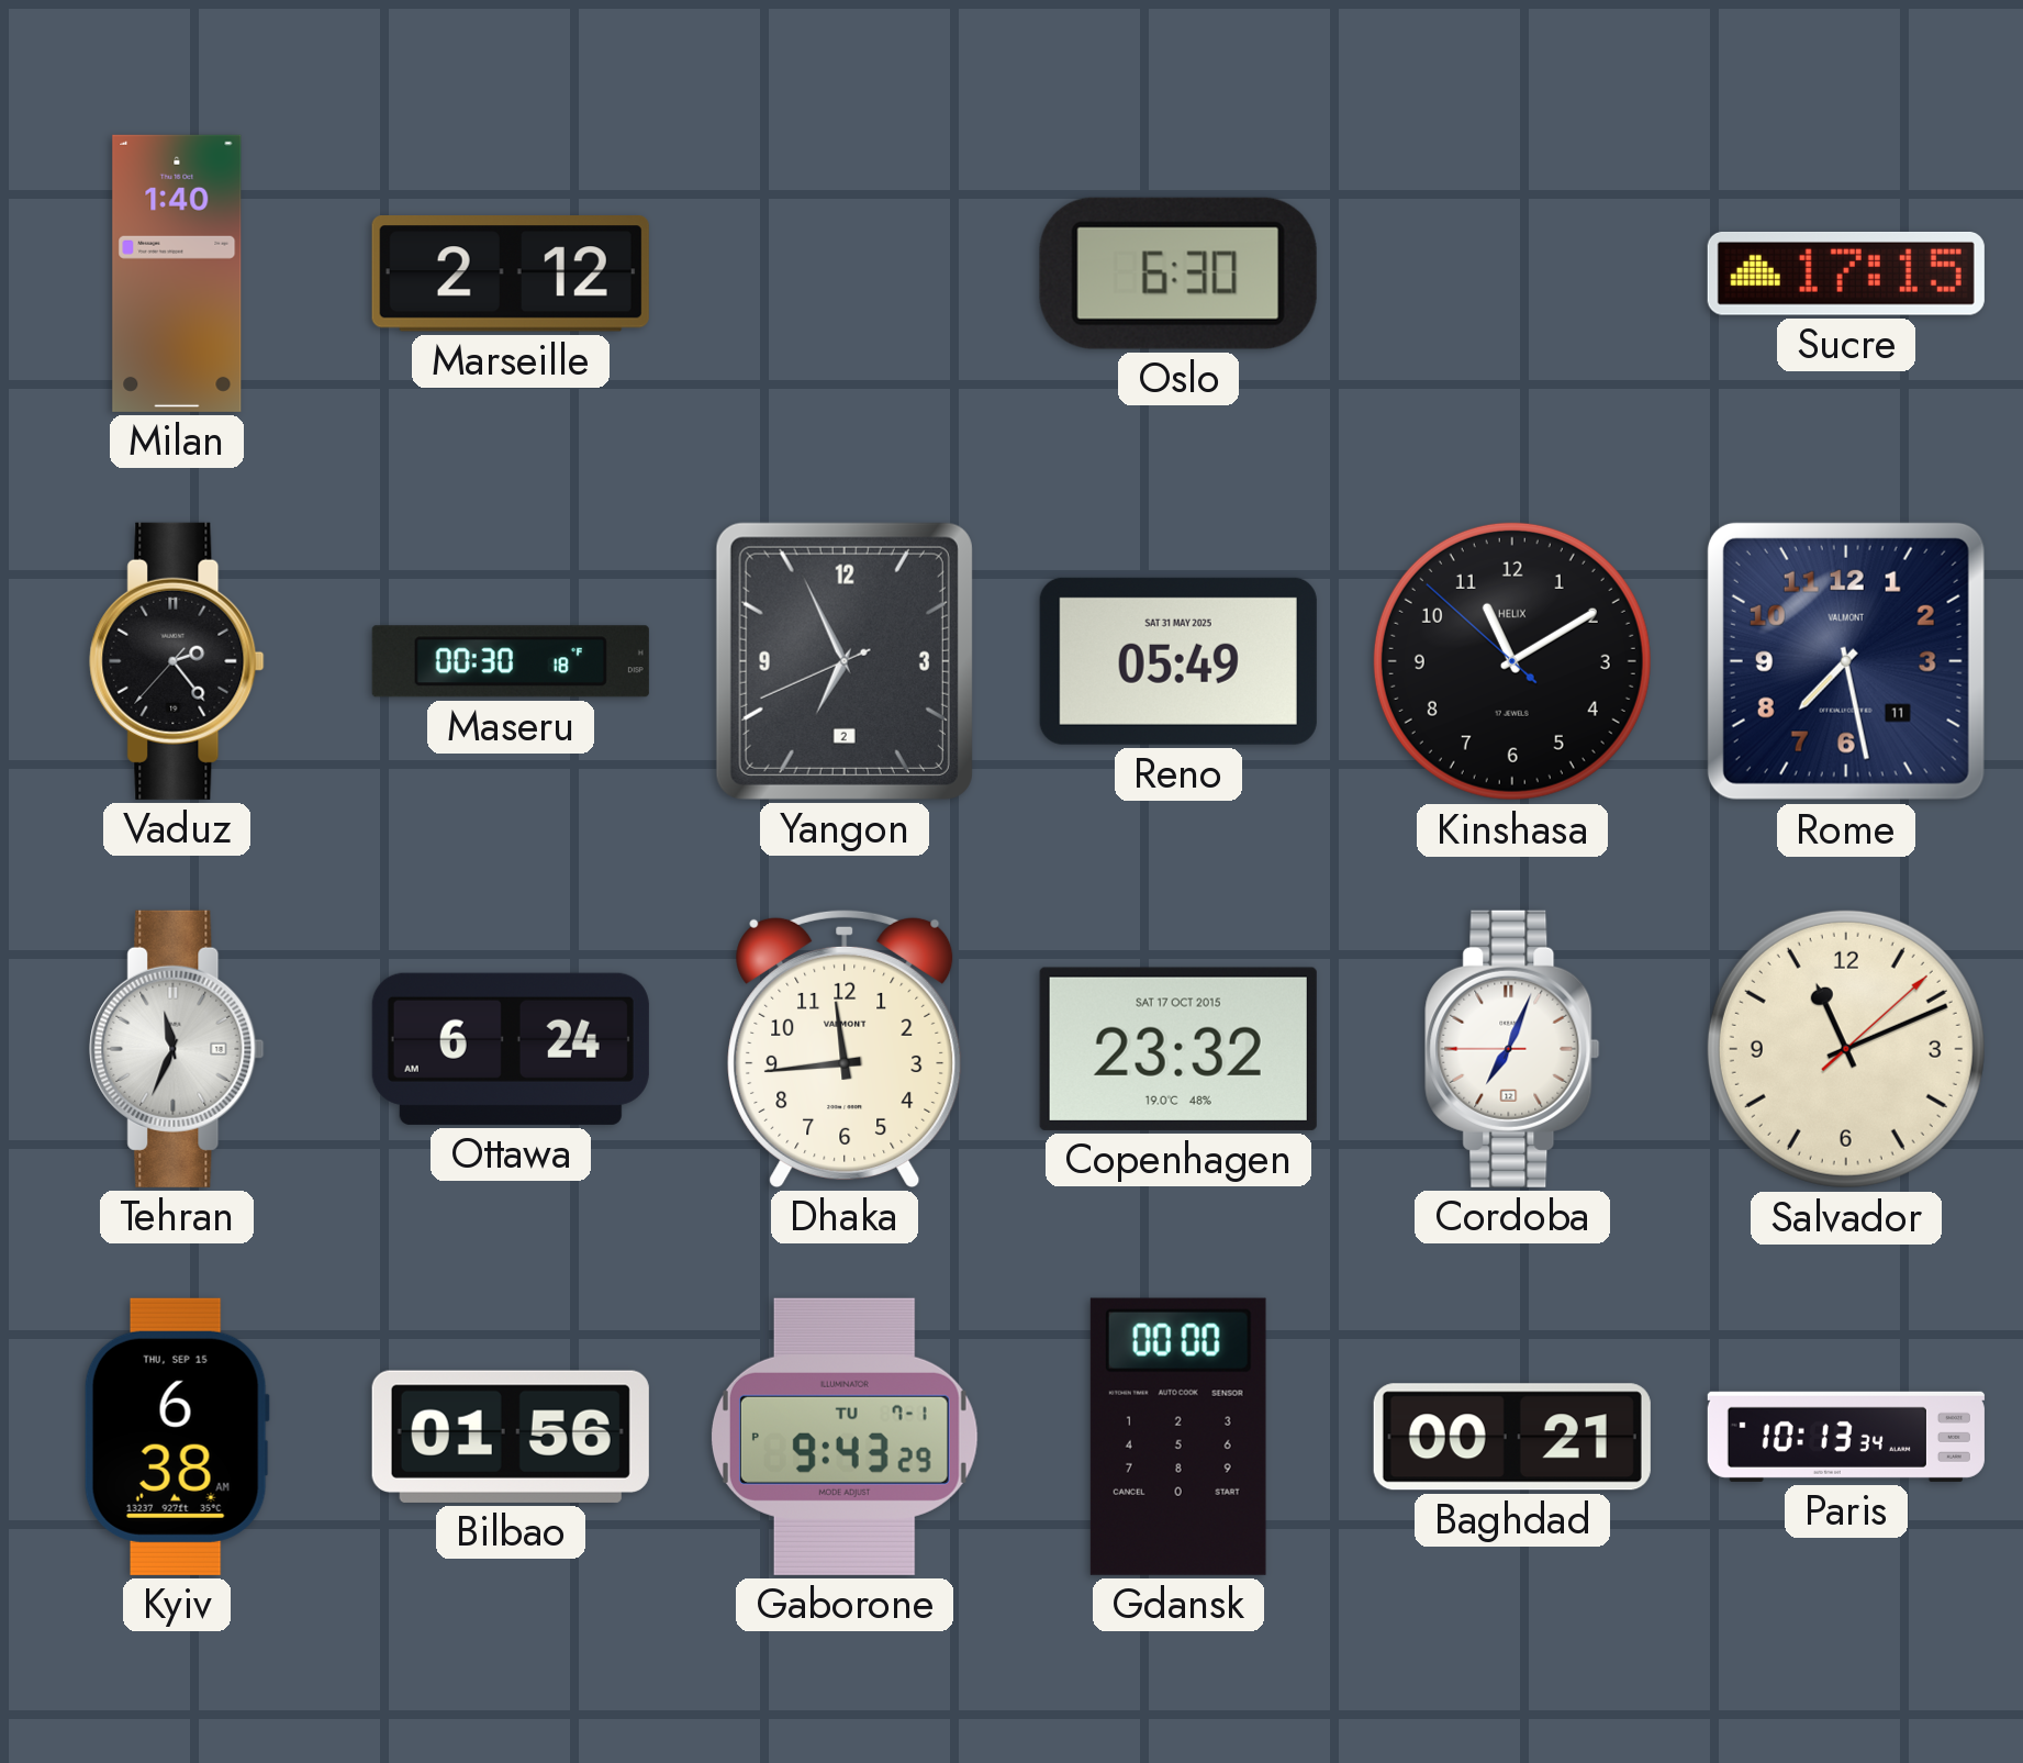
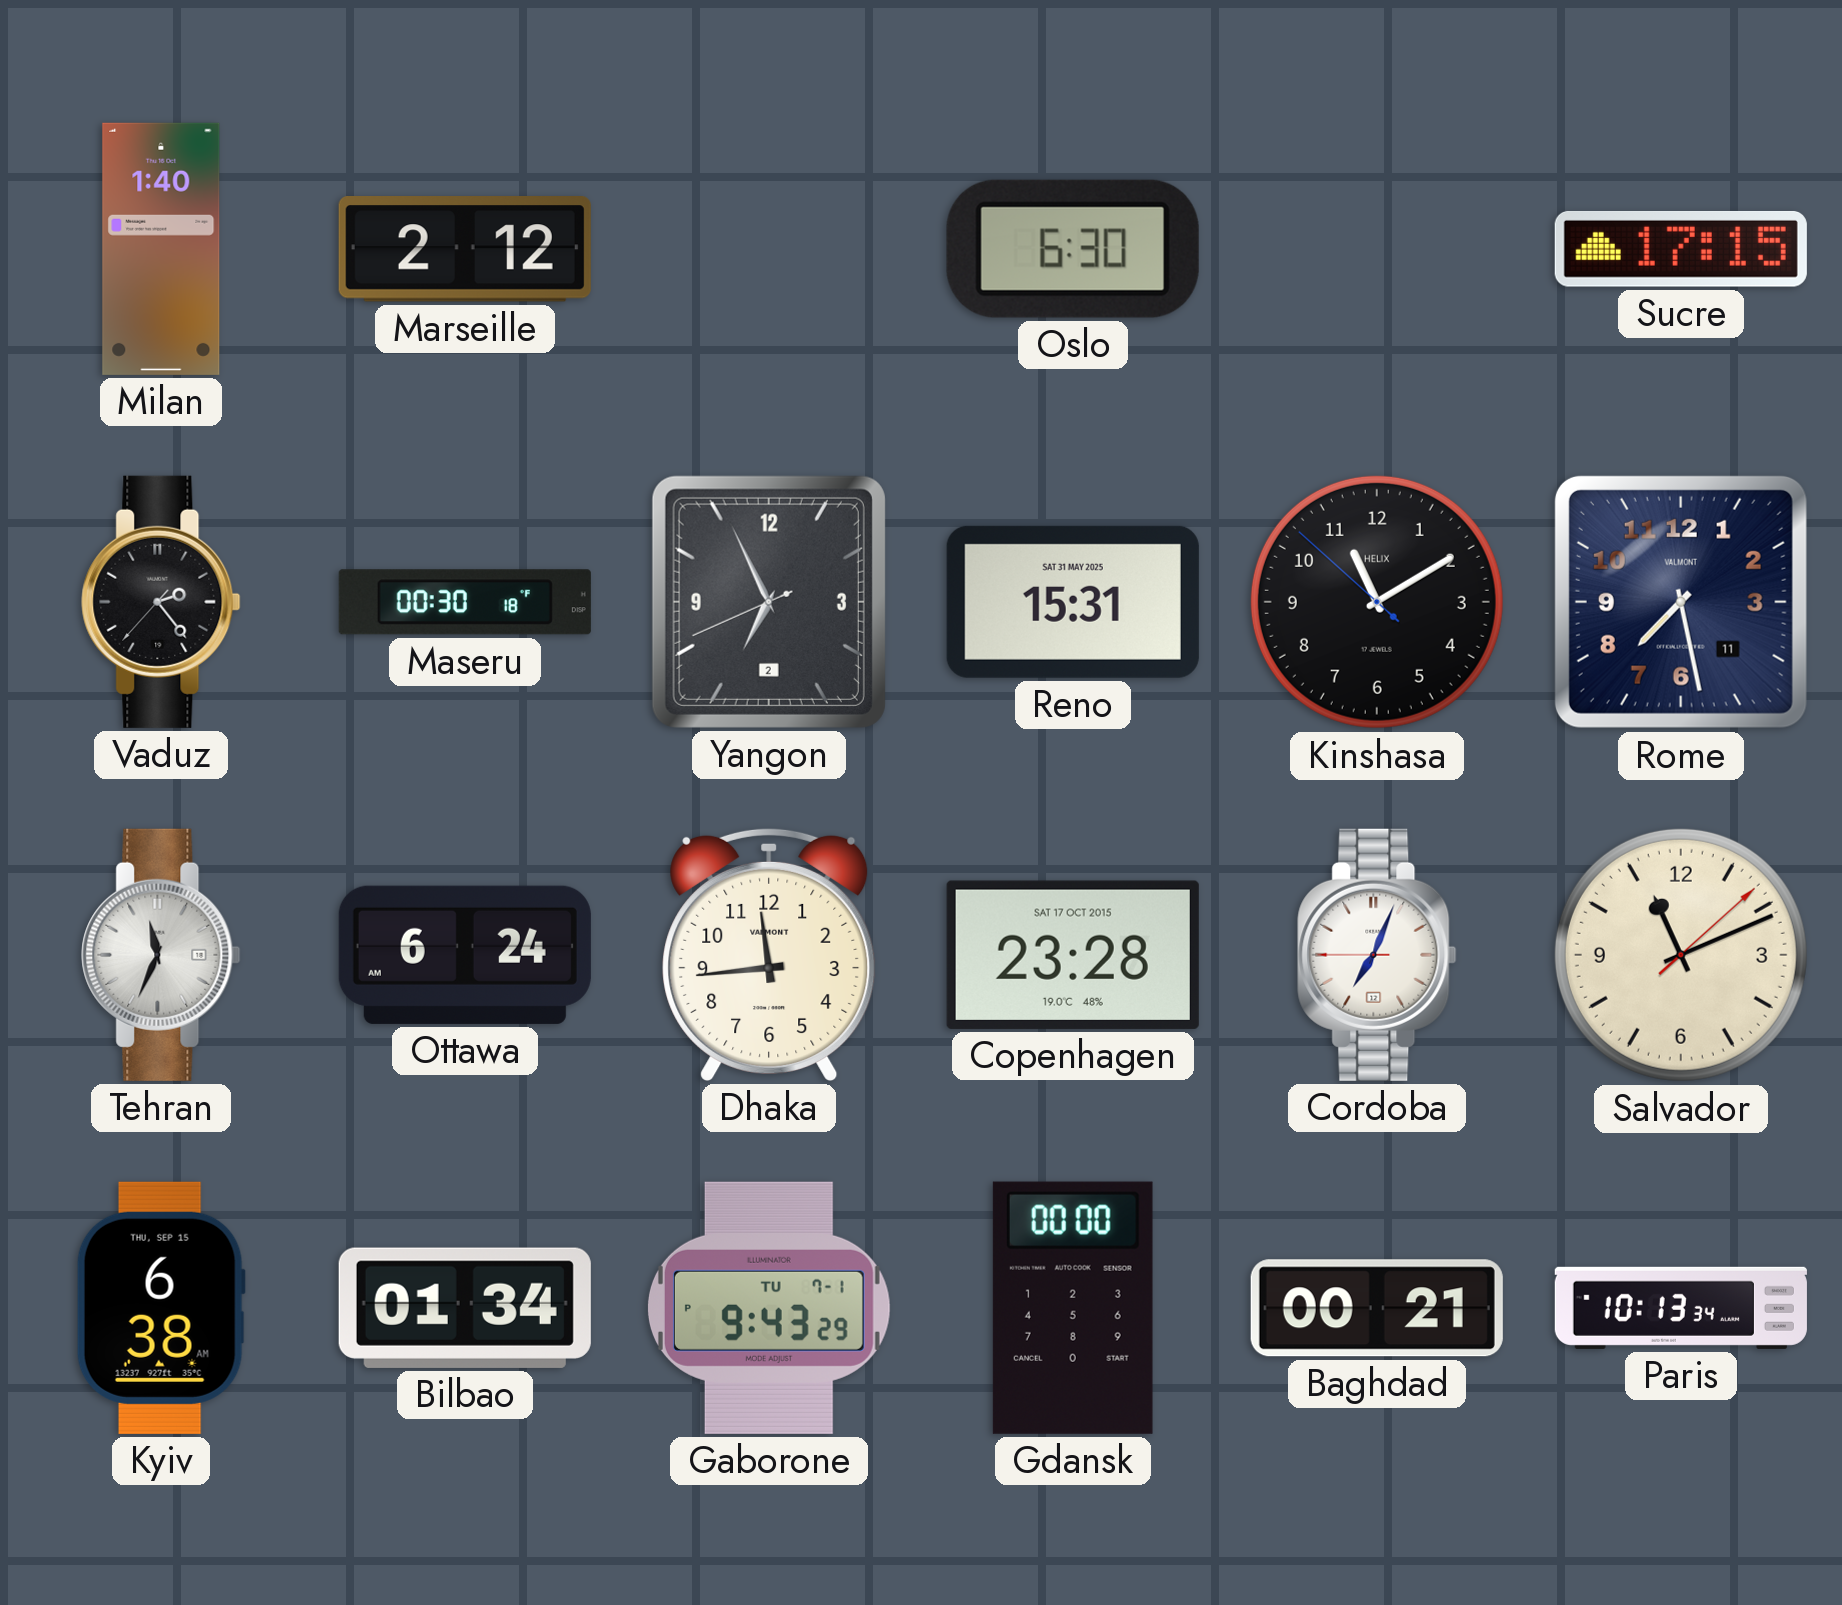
Reno: 05:49 -> 15:31 (1073, 602)
Copenhagen: 23:32 -> 23:28 (1073, 955)
Bilbao: 01:56 -> 01:34 (465, 1308)
